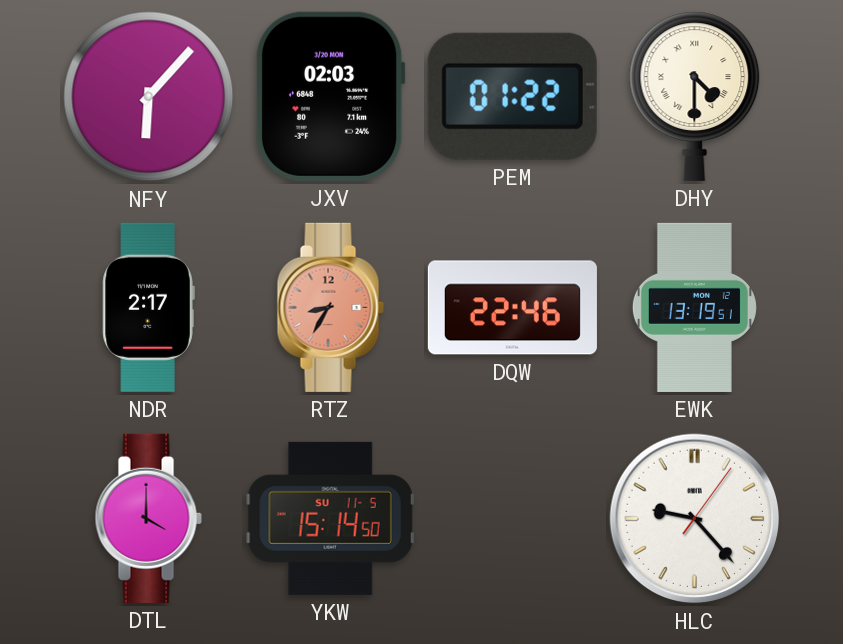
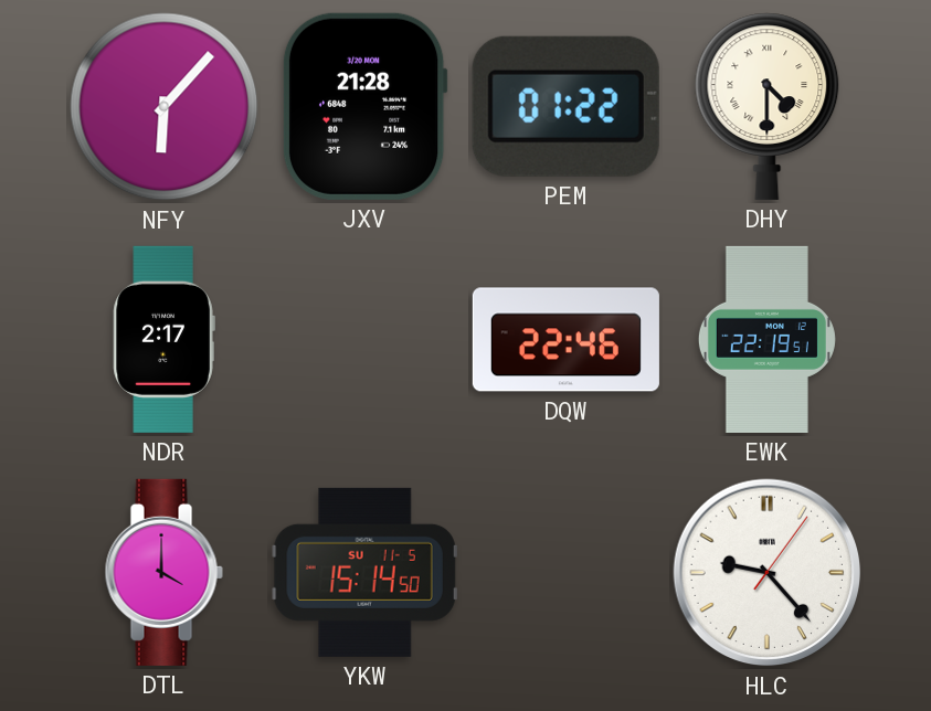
JXV: 02:03 -> 21:28 (364, 106)
RTZ: 8:35 -> none (330, 307)
EWK: 13:19 -> 22:19 (766, 339)
